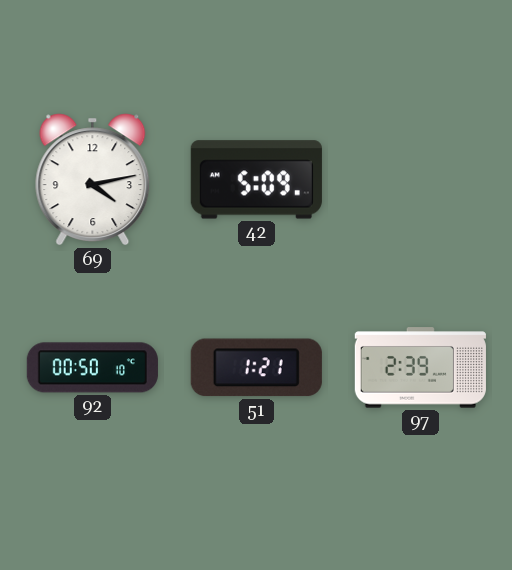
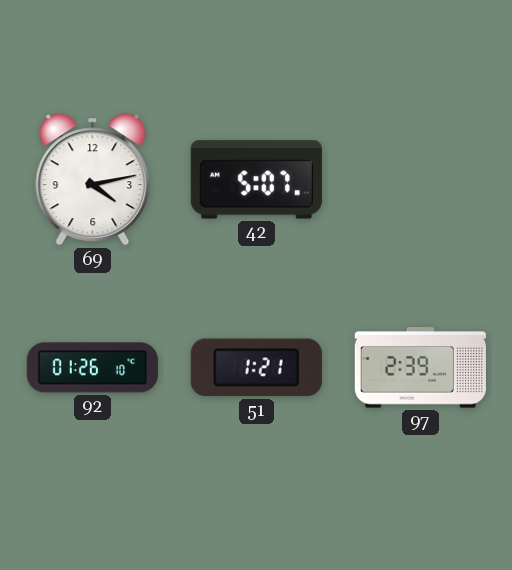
42: 5:09 -> 5:07 (256, 180)
92: 00:50 -> 01:26 (92, 368)
